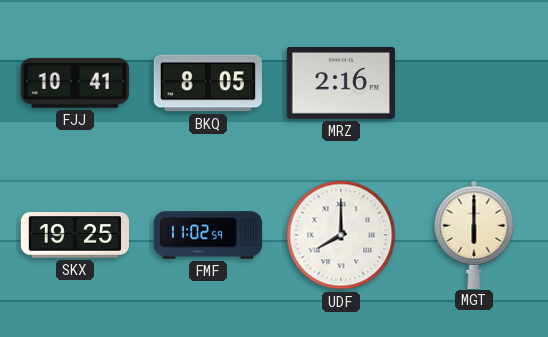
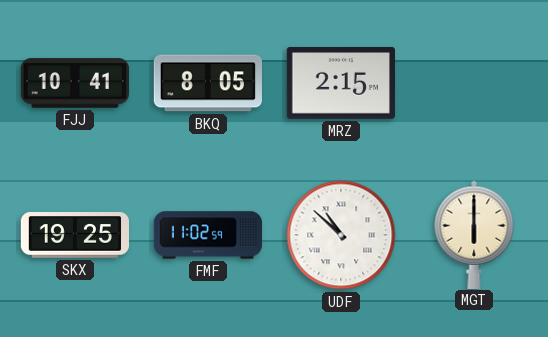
MRZ: 2:16 -> 2:15 (341, 83)
UDF: 8:00 -> 10:52 (341, 235)
